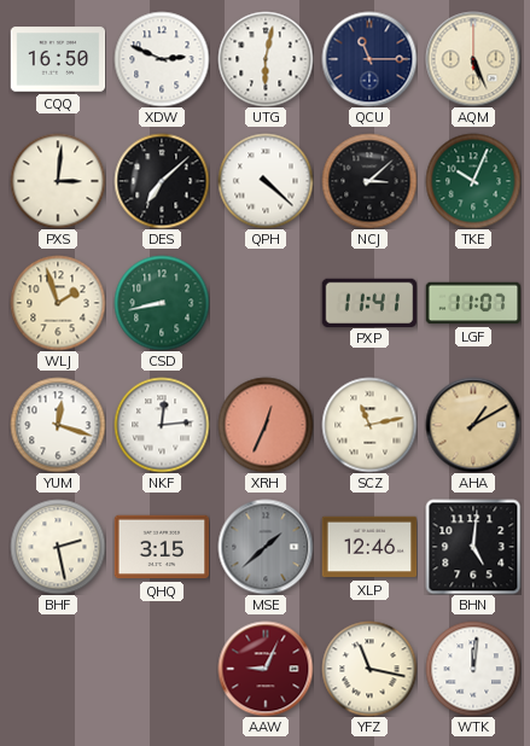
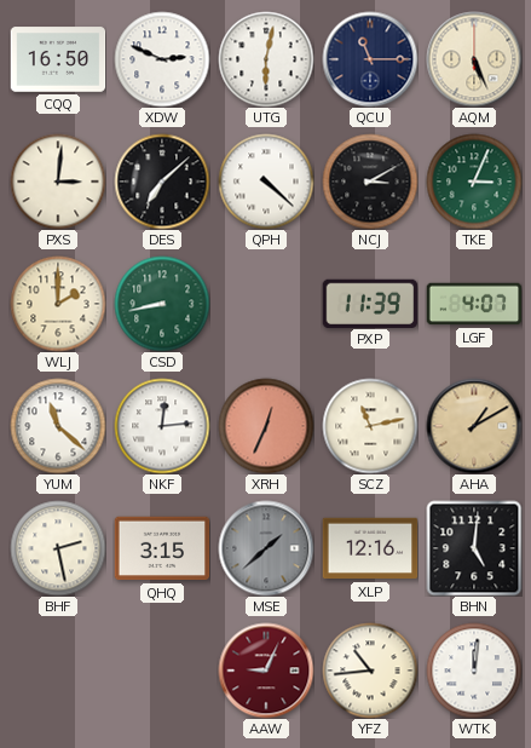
NCJ: 3:08 -> 3:10 (370, 182)
TKE: 10:04 -> 3:04 (474, 182)
WLJ: 1:57 -> 2:00 (58, 304)
PXP: 11:41 -> 11:39 (370, 303)
LGF: 11:07 -> 4:07 (474, 304)
YUM: 12:18 -> 11:22 (58, 426)
XLP: 12:46 -> 12:16 (370, 548)
YFZ: 11:17 -> 10:44 (370, 671)
